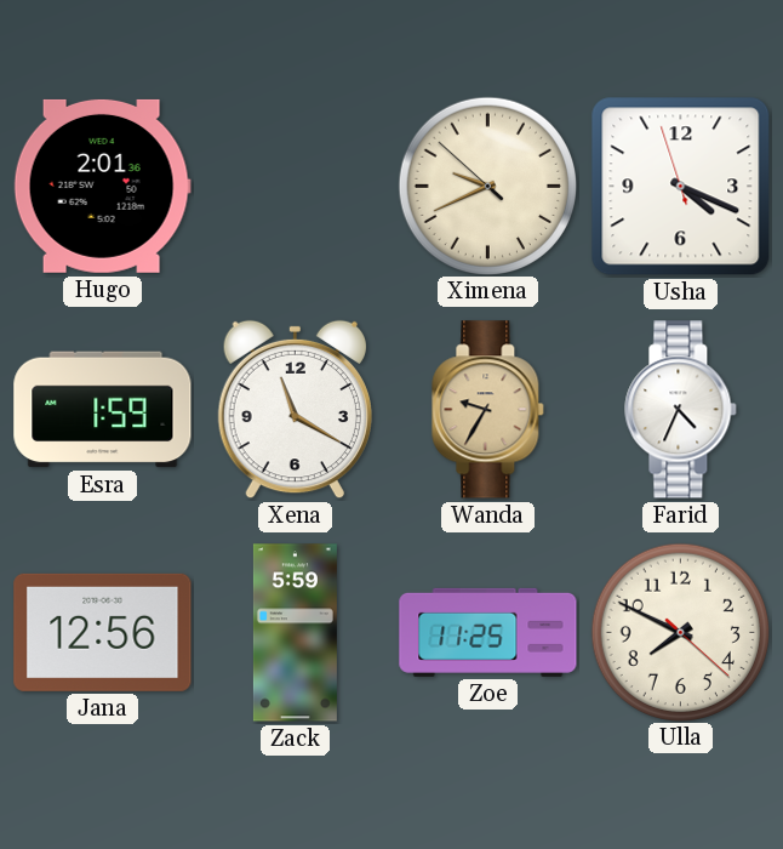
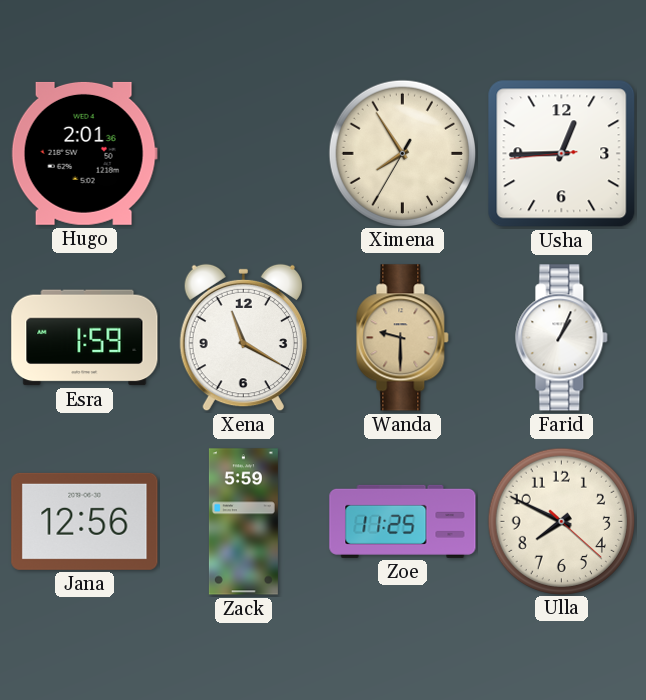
Ximena: 9:40 -> 7:54 (402, 153)
Usha: 4:18 -> 12:44 (562, 154)
Wanda: 9:35 -> 9:30 (403, 338)
Farid: 4:34 -> 1:04 (562, 338)
